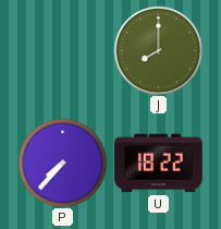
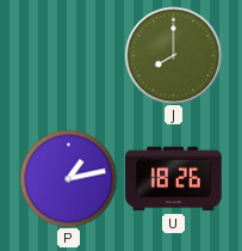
P: 7:37 -> 1:13 (68, 178)
U: 18:22 -> 18:26 (174, 179)
